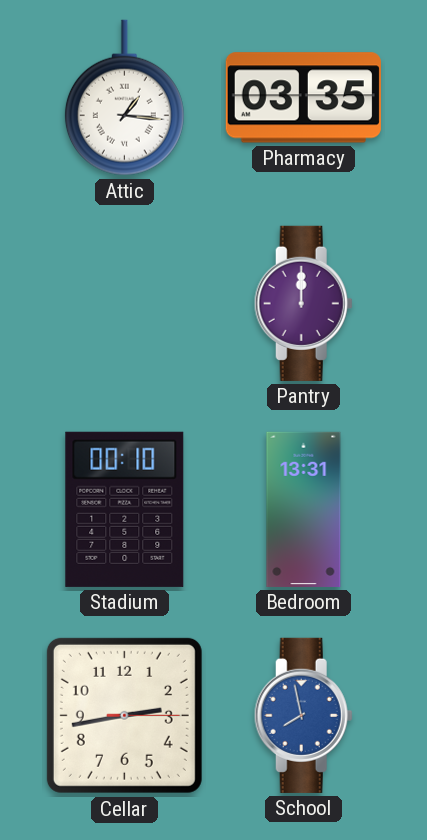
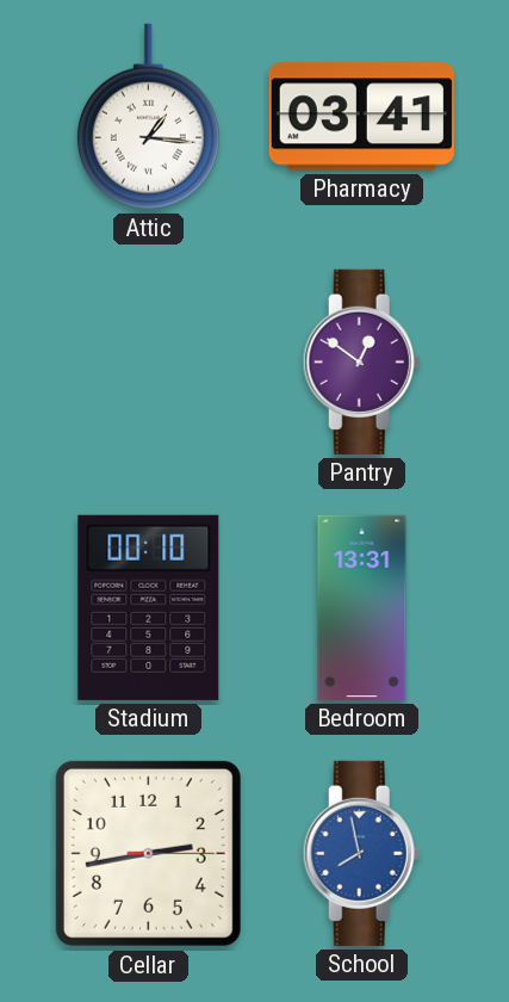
Pharmacy: 03:35 -> 03:41 (361, 117)
Pantry: 12:00 -> 12:51 (361, 361)
